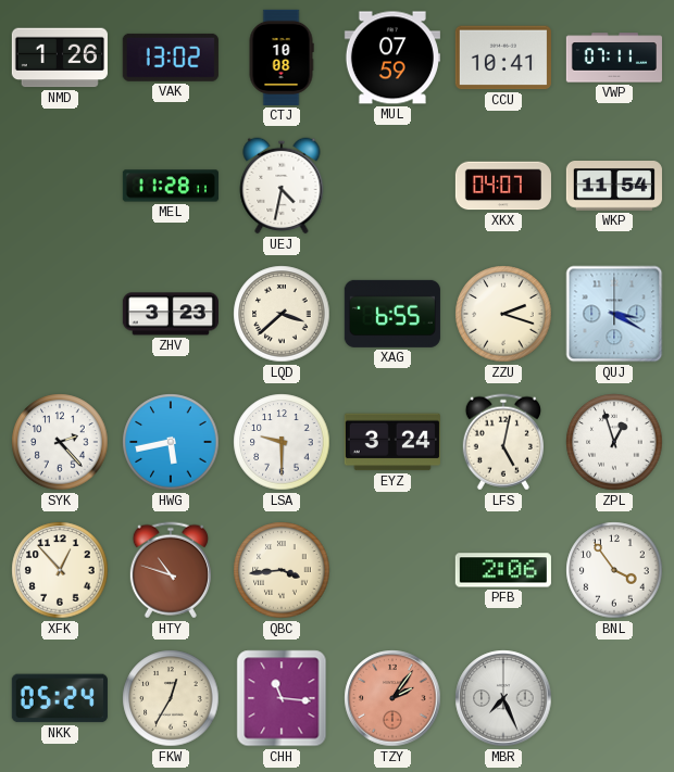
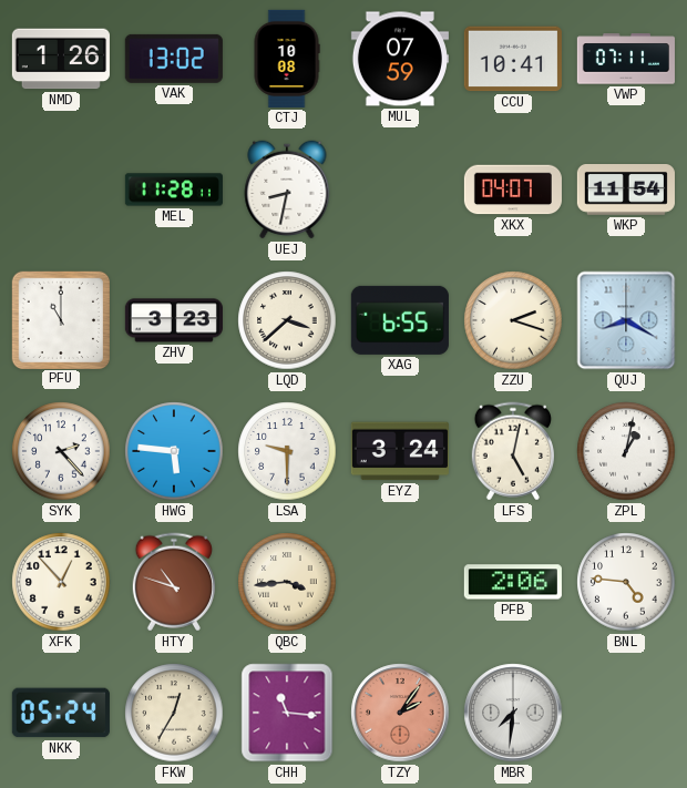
UEJ: 4:32 -> 8:32 (287, 190)
PFU: none -> 11:00 (60, 319)
QUJ: 3:20 -> 8:20 (626, 320)
HWG: 5:43 -> 5:46 (174, 451)
ZPL: 12:57 -> 1:02 (626, 451)
BNL: 3:54 -> 4:46 (626, 582)
MBR: 7:26 -> 7:31 (513, 713)
